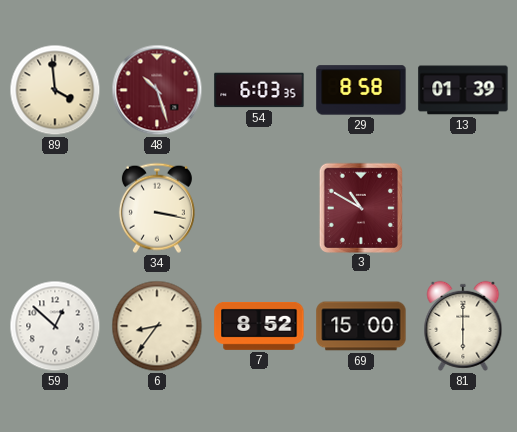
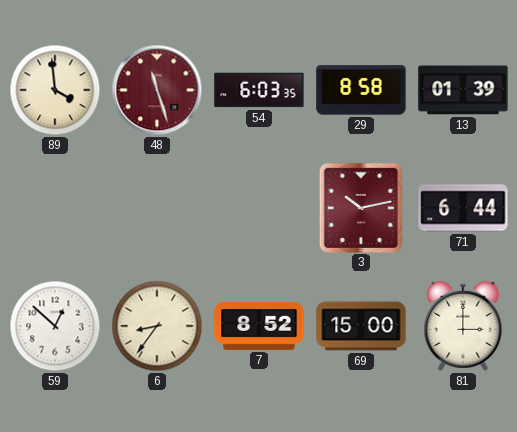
48: 10:27 -> 11:27 (157, 90)
34: 3:17 -> none (157, 208)
3: 10:50 -> 10:13 (361, 207)
71: none -> 6:44 (463, 208)
81: 6:00 -> 3:00 (463, 326)
